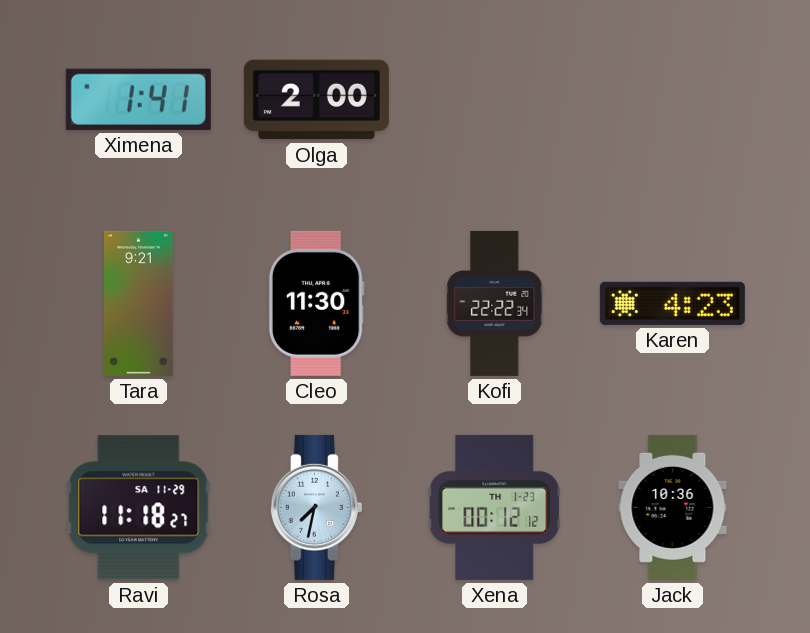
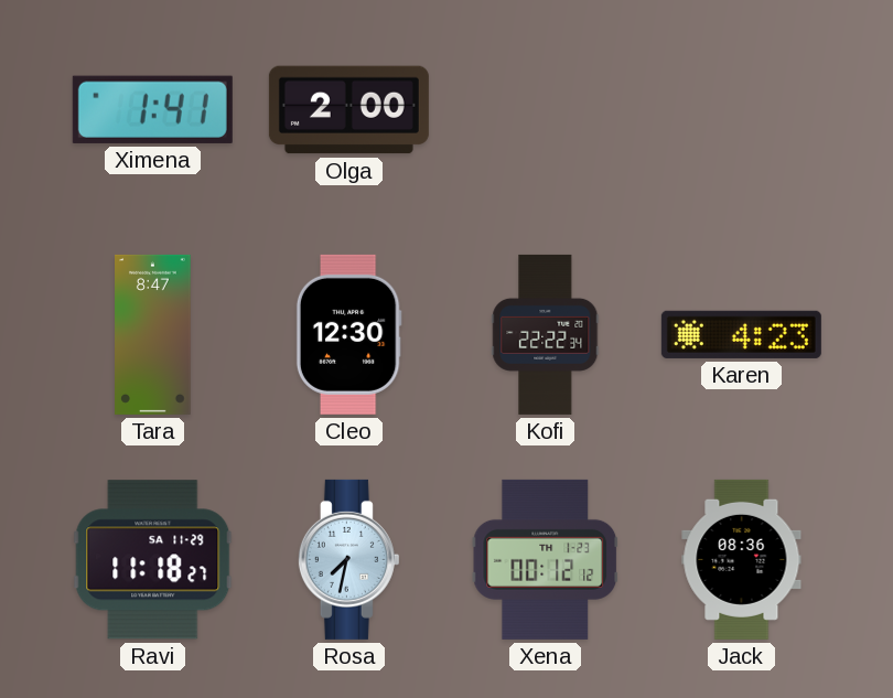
Tara: 9:21 -> 8:47 (153, 334)
Cleo: 11:30 -> 12:30 (348, 334)
Jack: 10:36 -> 08:36 (742, 559)
